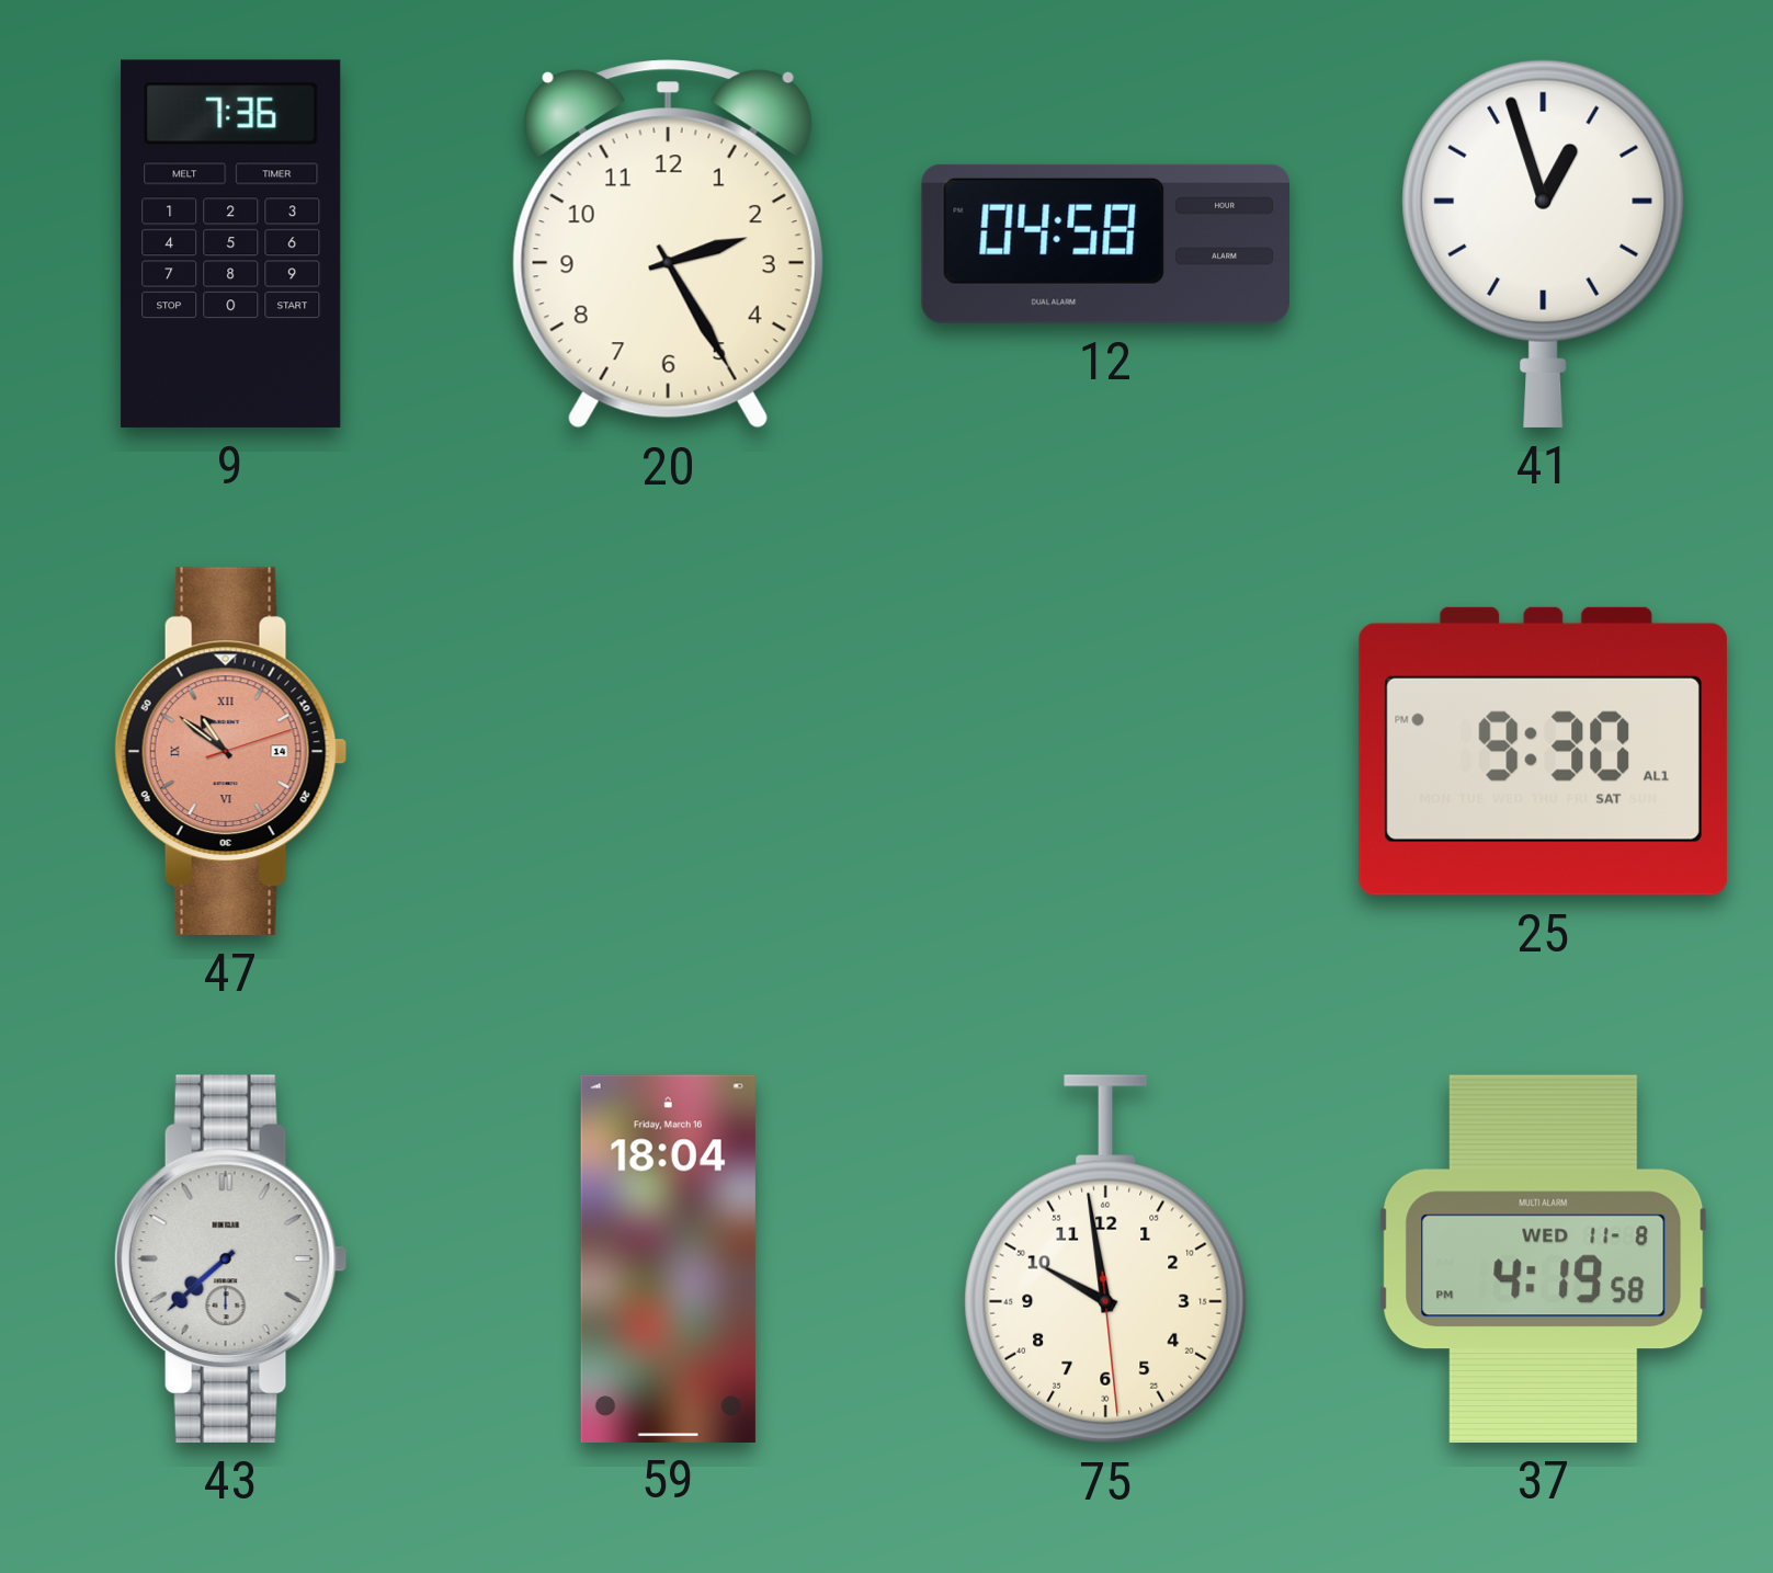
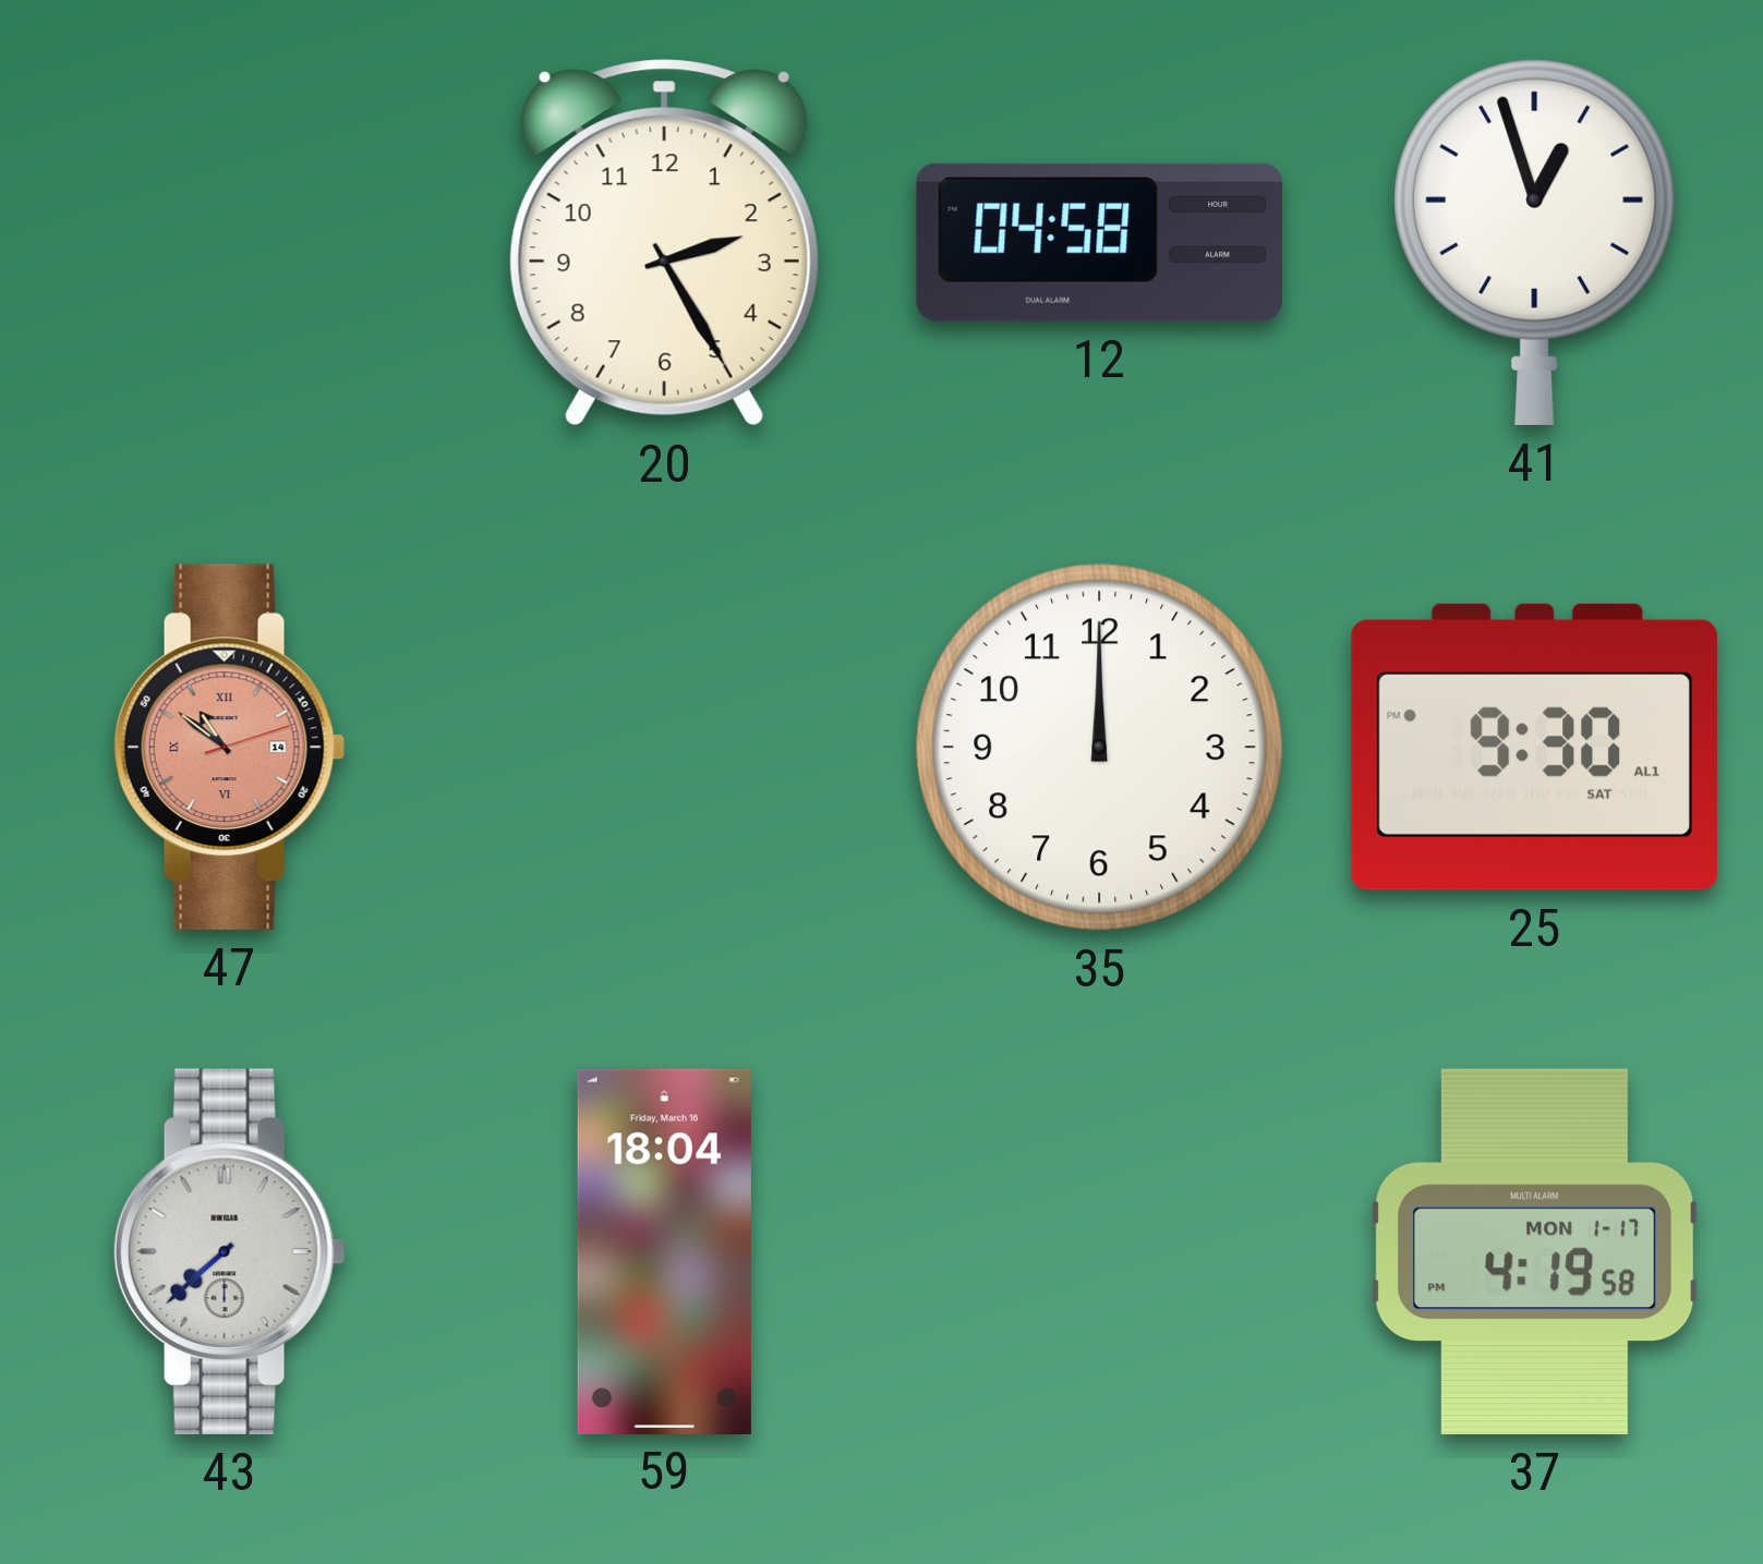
9: 7:36 -> none (231, 243)
35: none -> 12:00 (1099, 747)
75: 9:58 -> none (1106, 1259)
37 date: WED 11-8 -> MON 1-17 (1535, 1251)
